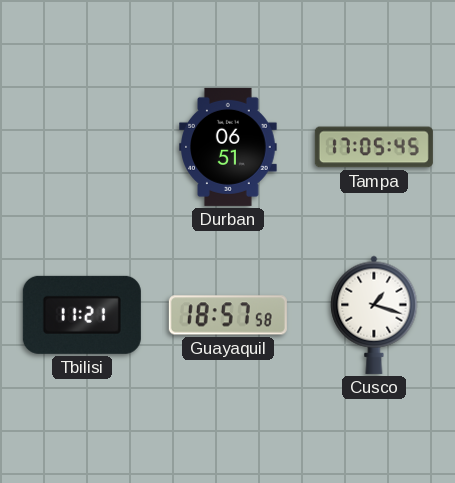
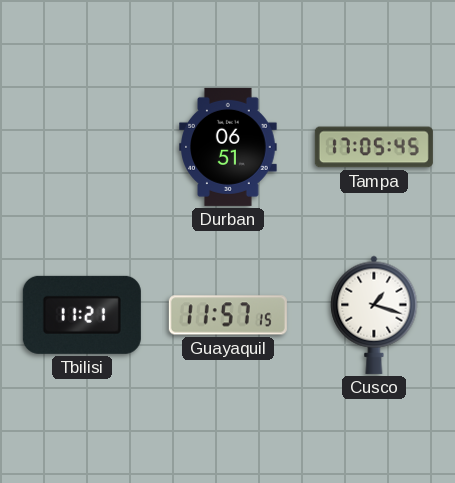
Guayaquil: 18:57 -> 11:57 (228, 315)
